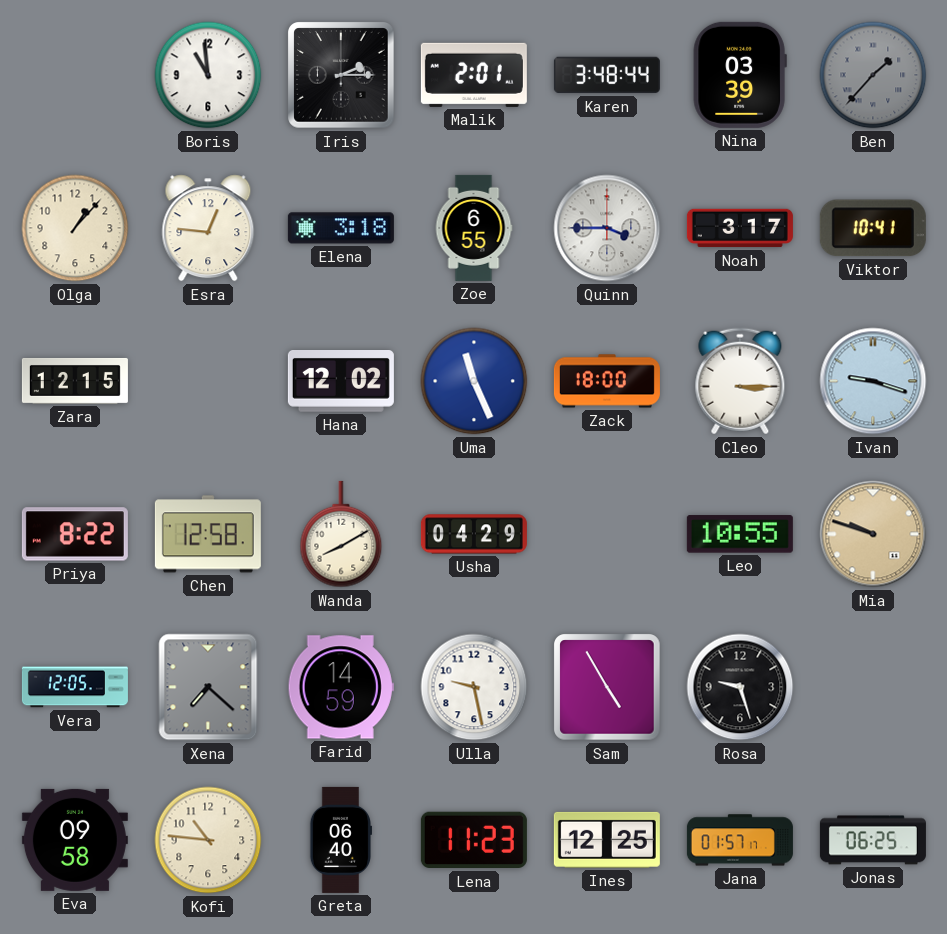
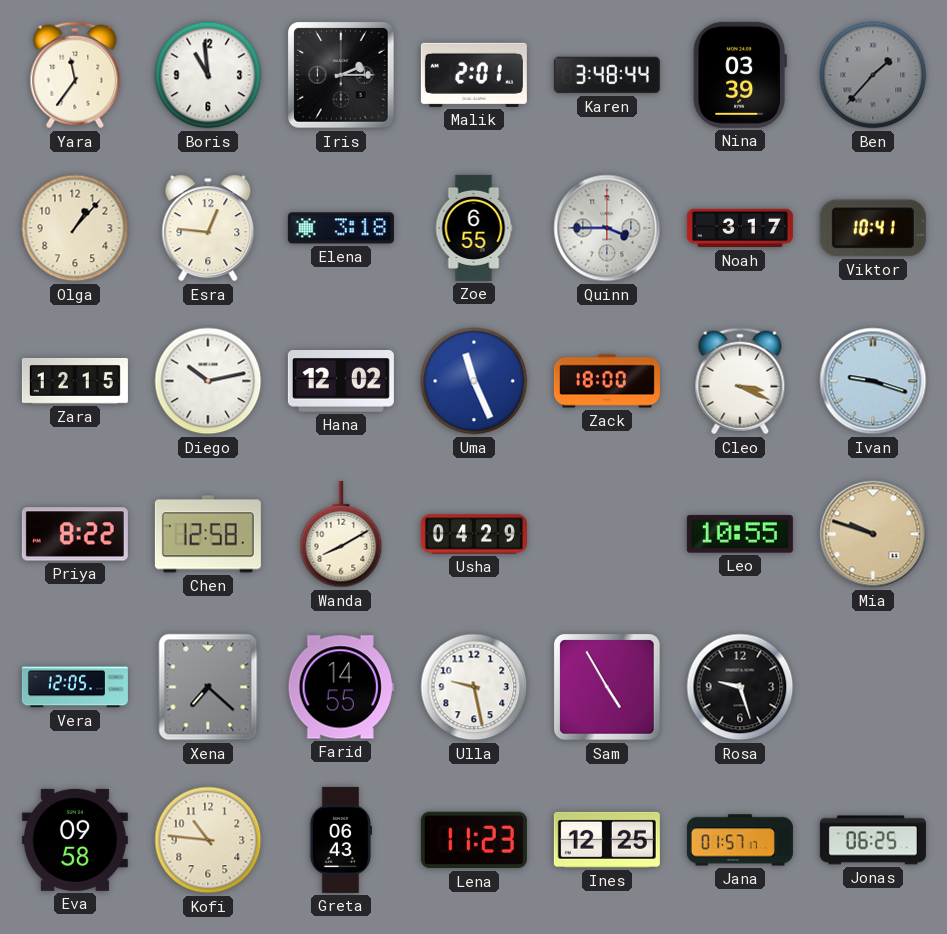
Yara: none -> 11:36 (75, 75)
Diego: none -> 10:13 (208, 381)
Cleo: 3:15 -> 3:19 (740, 381)
Farid: 14:59 -> 14:55 (341, 687)
Greta: 06:40 -> 06:43 (341, 840)
